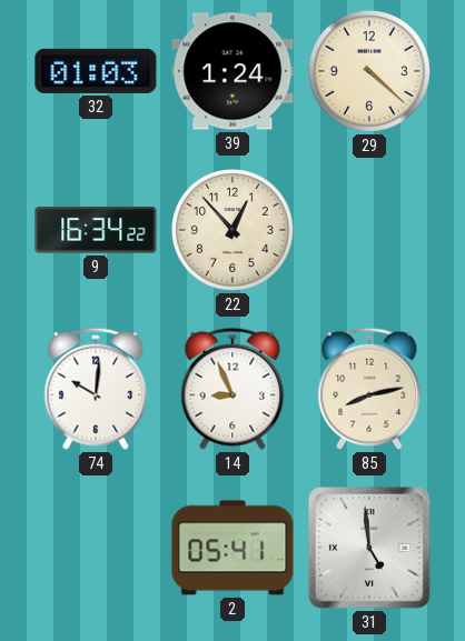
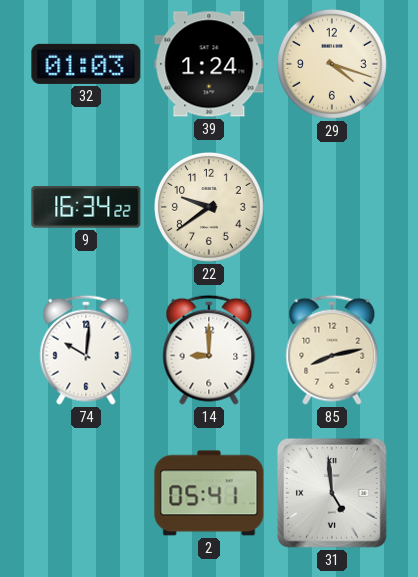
29: 4:22 -> 4:18 (332, 64)
22: 12:53 -> 9:39 (209, 207)
14: 8:56 -> 9:00 (209, 350)
